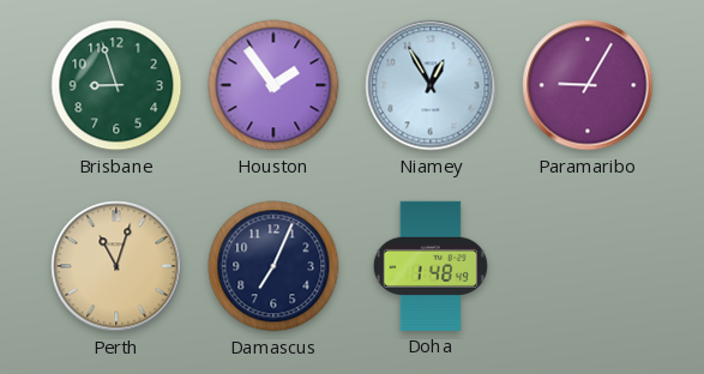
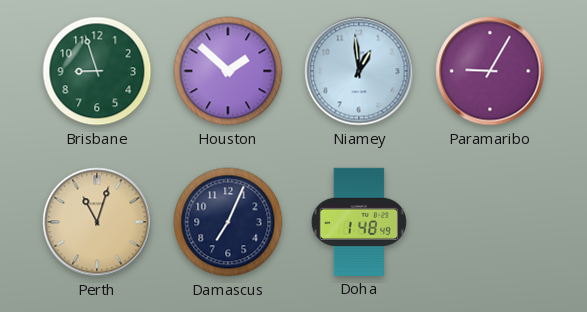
Houston: 1:54 -> 1:52 (228, 71)
Niamey: 12:55 -> 12:59 (359, 71)
